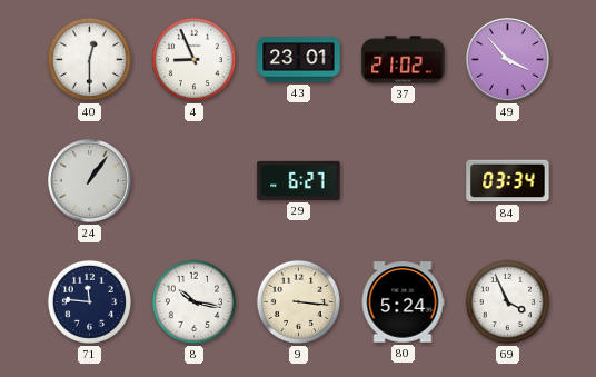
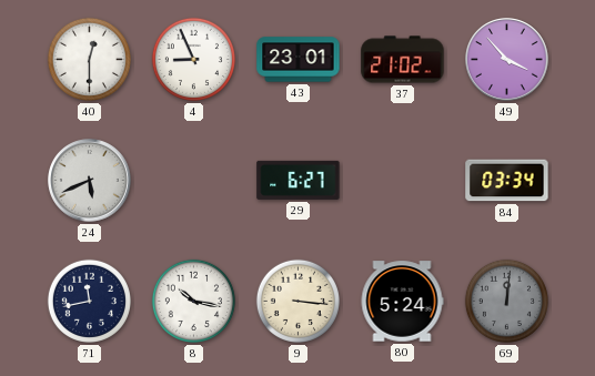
24: 1:06 -> 5:41 (90, 181)
71: 11:46 -> 11:43 (89, 301)
69: 3:56 -> 12:01 (506, 301)
69 dial: white -> grey (506, 301)
